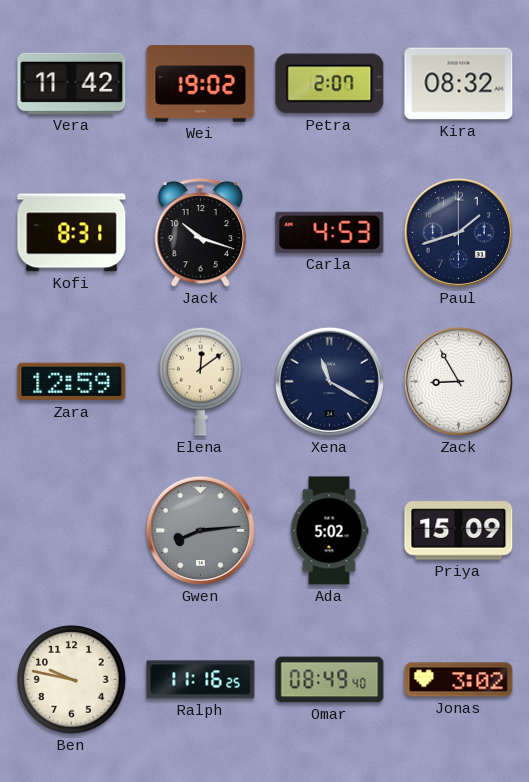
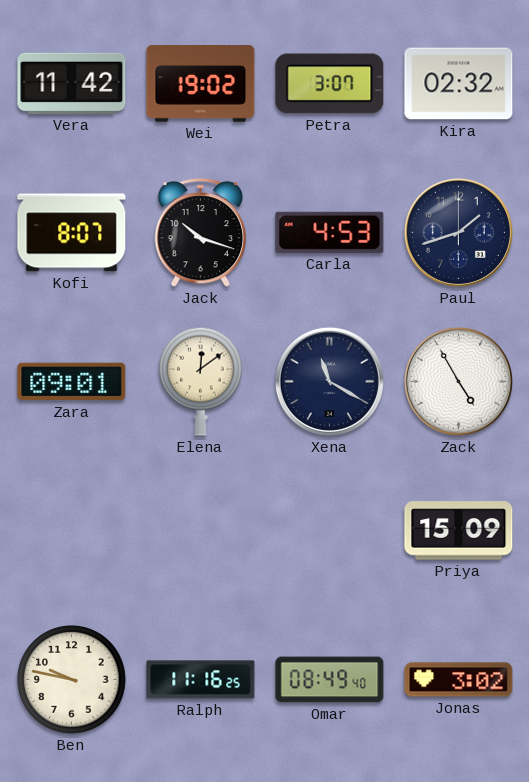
Petra: 2:07 -> 3:07 (330, 84)
Kira: 08:32 -> 02:32 (459, 84)
Kofi: 8:31 -> 8:07 (72, 233)
Zara: 12:59 -> 09:01 (72, 382)
Zack: 8:55 -> 4:55 (458, 381)
Gwen: 8:14 -> none (200, 530)
Ada: 5:02 -> none (329, 531)
